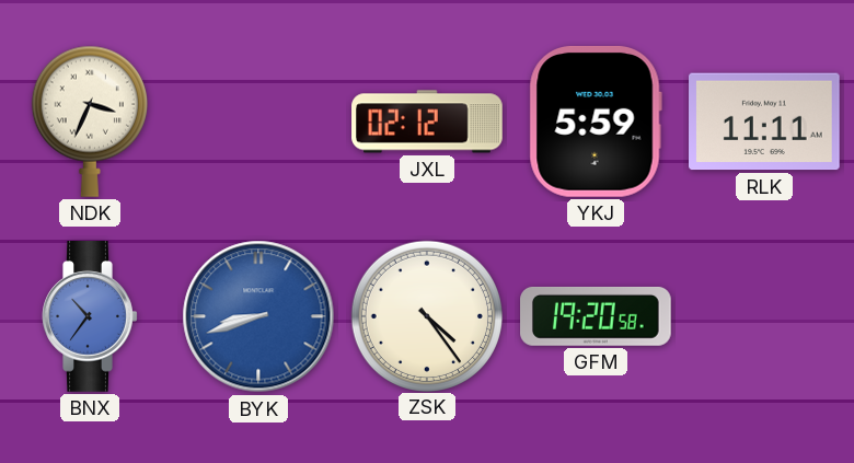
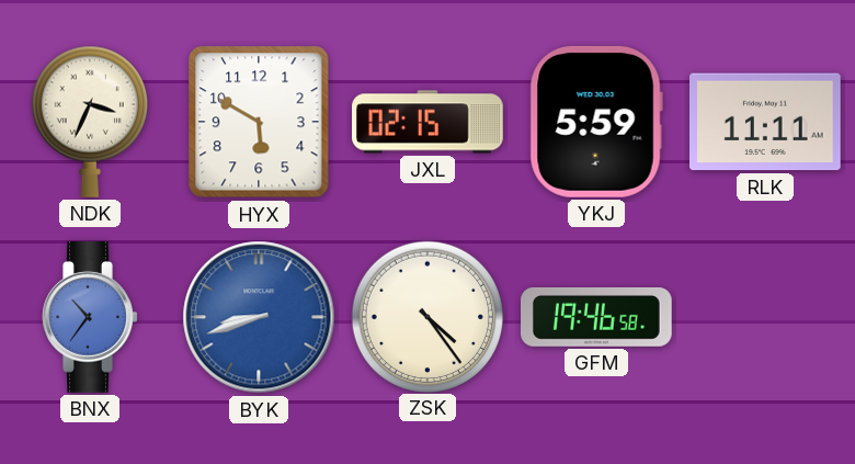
HYX: none -> 5:50 (259, 122)
JXL: 02:12 -> 02:15 (428, 122)
GFM: 19:20 -> 19:46 (597, 317)
